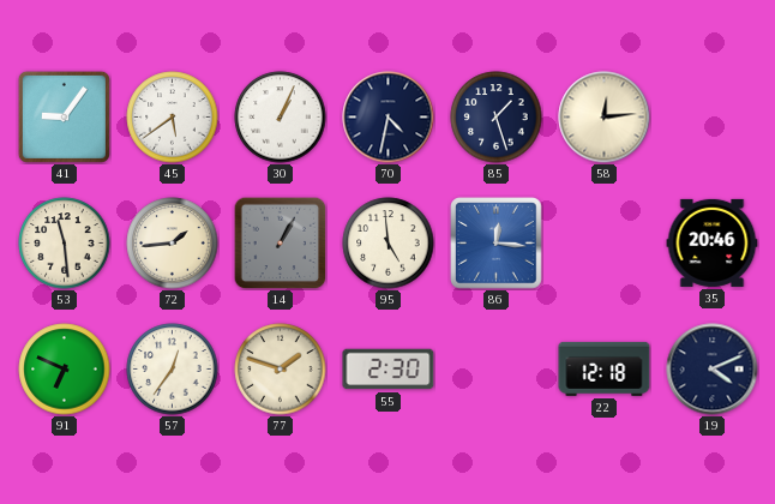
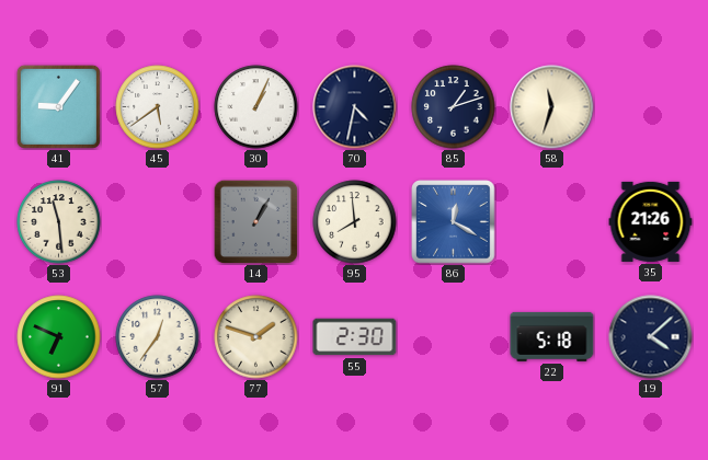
85: 1:27 -> 1:12 (454, 107)
58: 12:14 -> 11:33 (552, 107)
72: 1:44 -> none (173, 244)
95: 4:59 -> 7:59 (355, 222)
86: 12:16 -> 12:20 (454, 222)
35: 20:46 -> 21:26 (651, 221)
22: 12:18 -> 5:18 (552, 336)
19: 4:11 -> 4:08 (651, 337)
